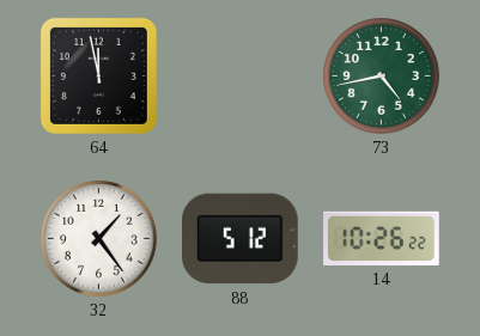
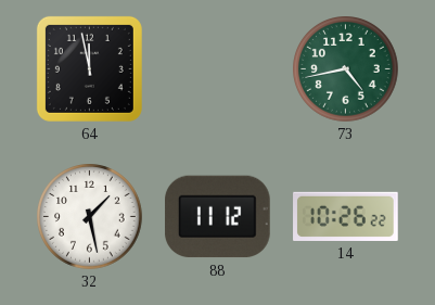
32: 1:24 -> 1:28 (90, 217)
88: 5:12 -> 11:12 (218, 217)
